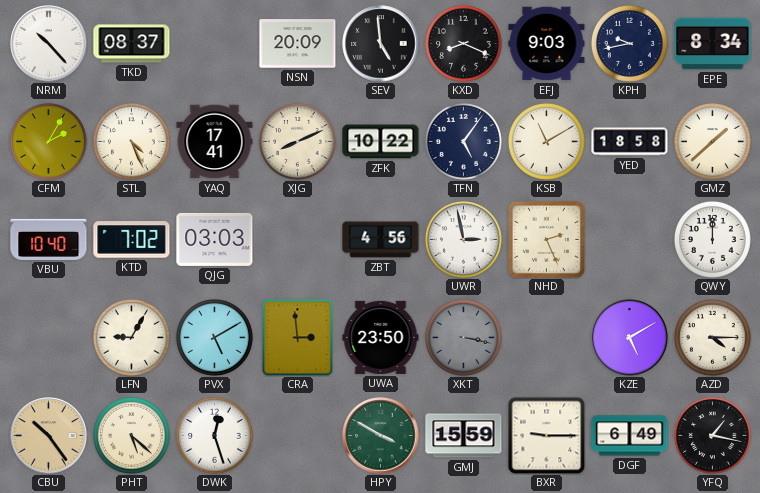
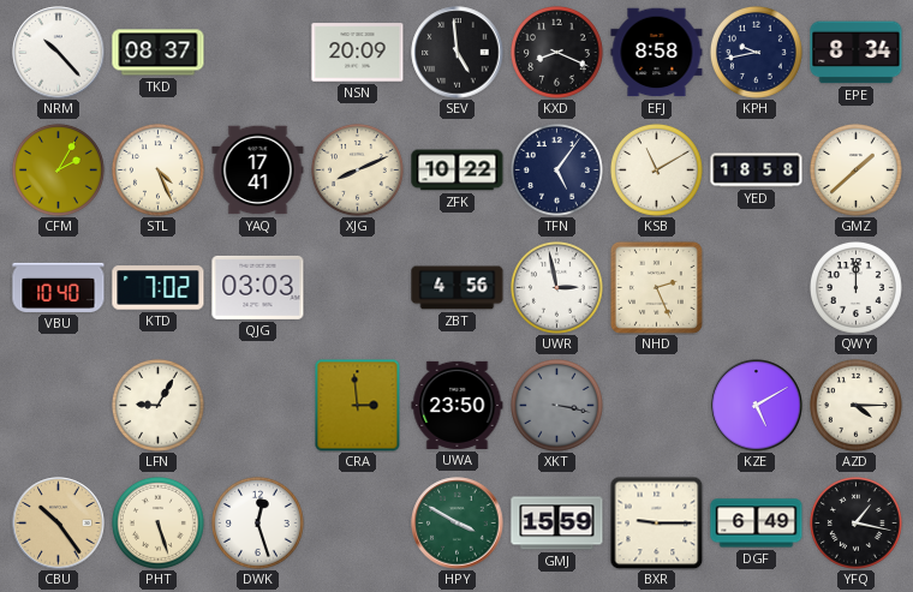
EFJ: 9:03 -> 8:58 (657, 53)
PVX: 5:10 -> none (214, 337)
PHT: 5:22 -> 5:27 (157, 522)
